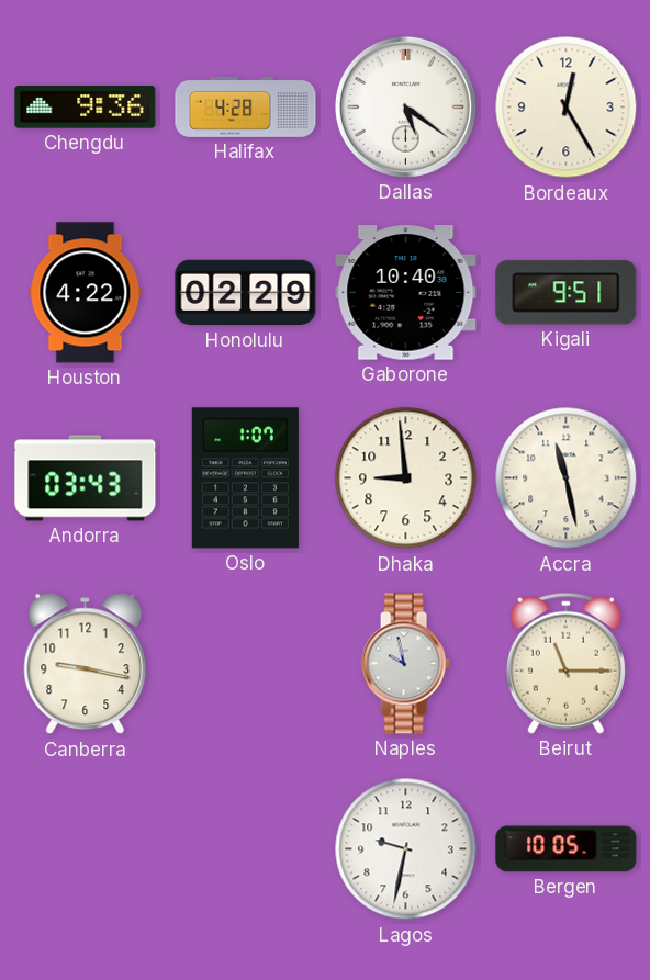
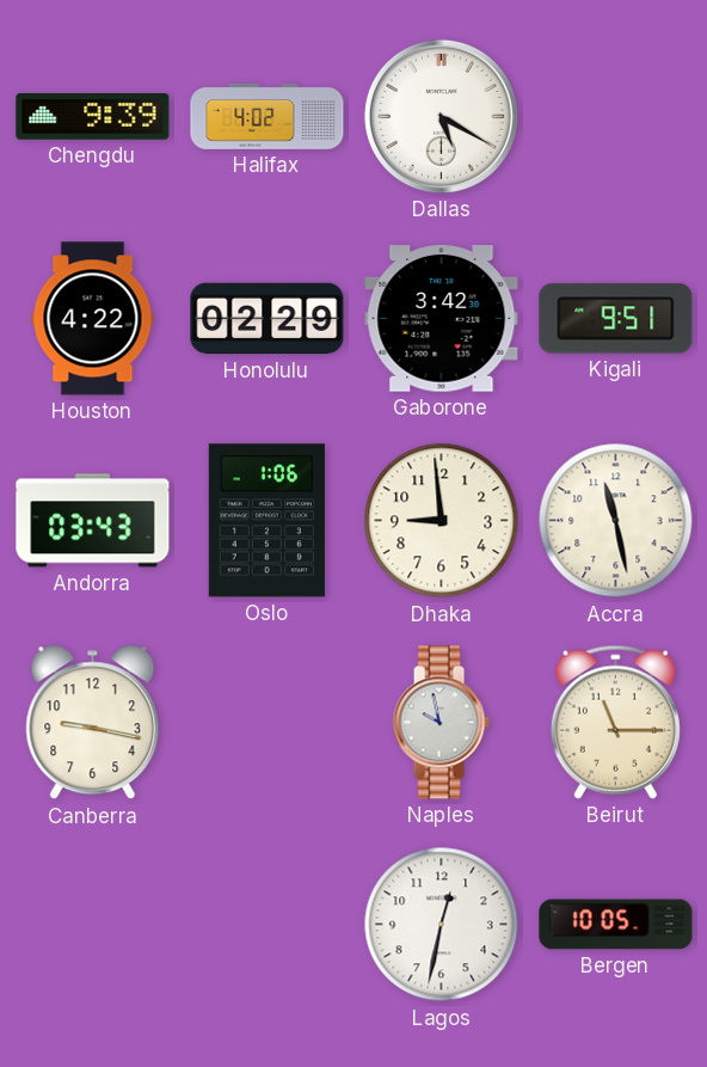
Chengdu: 9:36 -> 9:39 (93, 117)
Halifax: 4:28 -> 4:02 (268, 116)
Dallas: 5:21 -> 5:20 (441, 116)
Bordeaux: 12:25 -> none (567, 108)
Gaborone: 10:40 -> 3:42 (442, 319)
Oslo: 1:07 -> 1:06 (266, 521)
Lagos: 9:32 -> 12:32 (442, 925)
